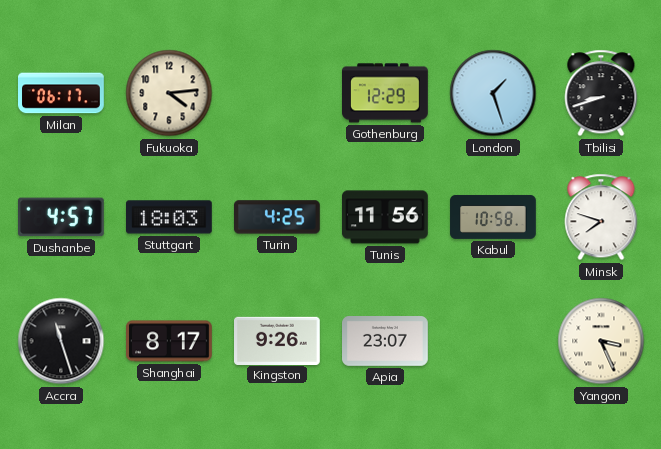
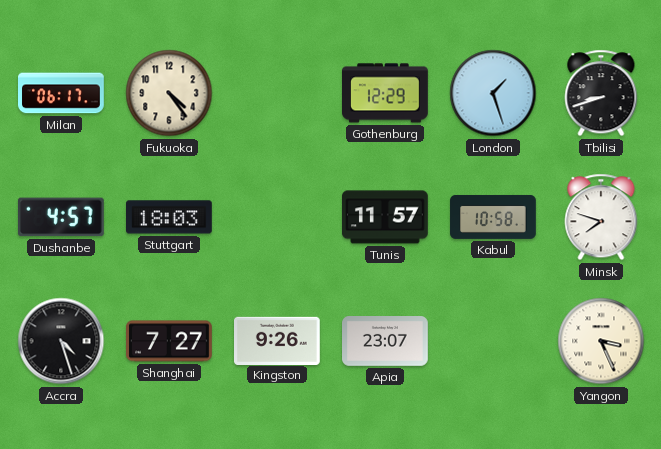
Fukuoka: 4:14 -> 4:24 (169, 93)
Turin: 4:25 -> none (278, 217)
Tunis: 11:56 -> 11:57 (386, 217)
Accra: 11:27 -> 4:27 (61, 341)
Shanghai: 8:17 -> 7:27 (170, 341)
